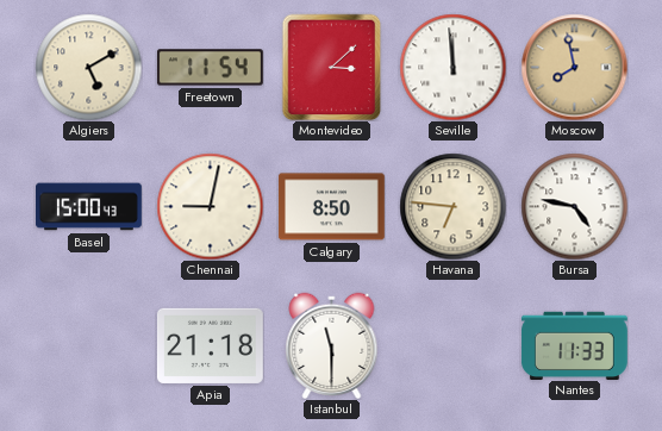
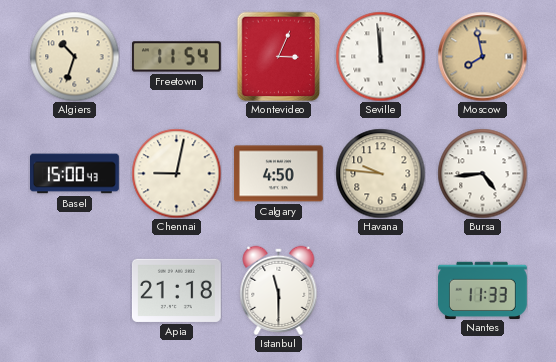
Algiers: 5:10 -> 10:33 (74, 56)
Montevideo: 3:08 -> 3:04 (279, 56)
Calgary: 8:50 -> 4:50 (278, 174)
Havana: 6:46 -> 9:46 (380, 173)
Bursa: 4:47 -> 4:44 (482, 173)
